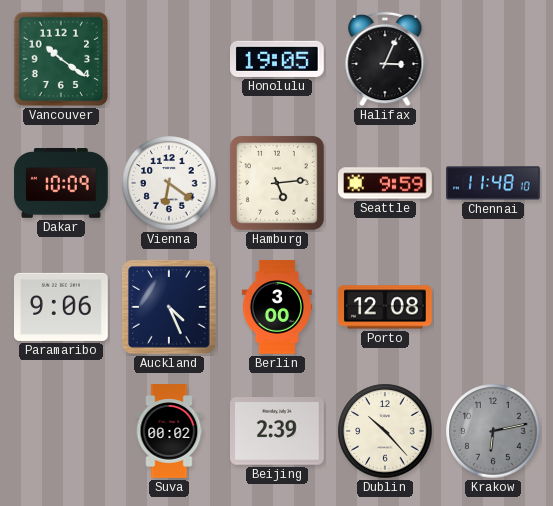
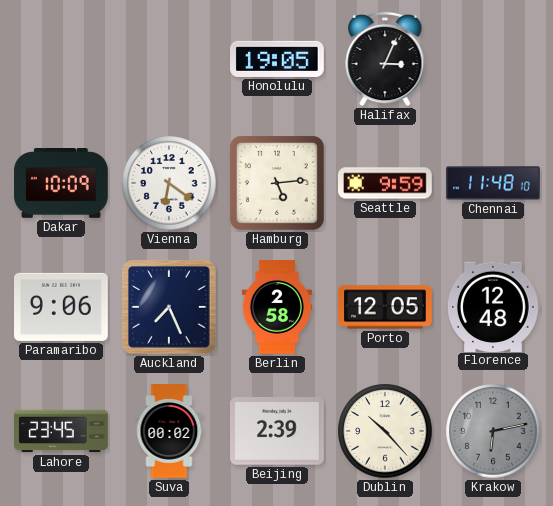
Vancouver: 10:21 -> none (61, 59)
Auckland: 4:26 -> 7:26 (169, 307)
Berlin: 3:00 -> 2:58 (276, 307)
Porto: 12:08 -> 12:05 (386, 307)
Florence: none -> 12:48 (494, 306)
Lahore: none -> 23:45 (61, 431)
